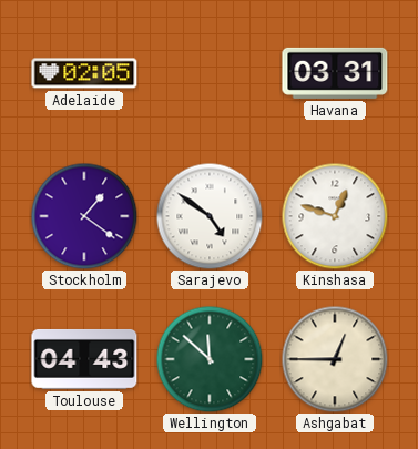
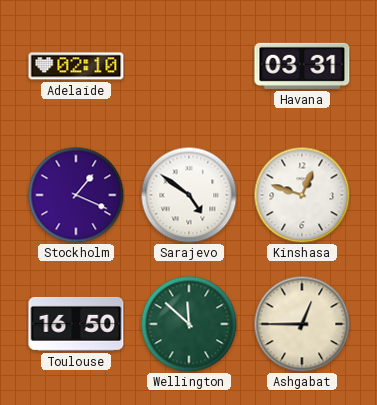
Adelaide: 02:05 -> 02:10 (76, 66)
Stockholm: 1:21 -> 1:19 (76, 195)
Toulouse: 04:43 -> 16:50 (76, 324)
